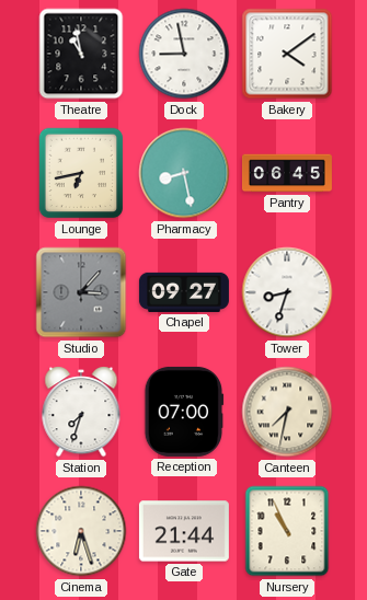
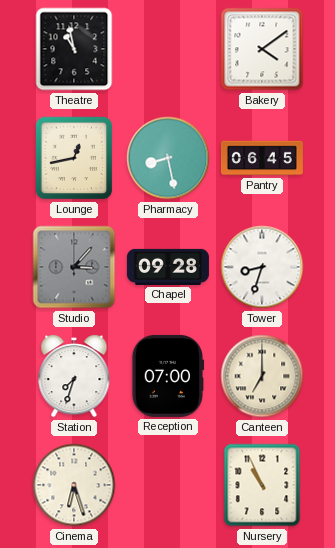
Dock: 8:58 -> none (184, 54)
Lounge: 6:43 -> 12:43 (74, 158)
Chapel: 09:27 -> 09:28 (168, 267)
Canteen: 7:32 -> 7:00 (262, 376)
Gate: 21:44 -> none (184, 531)
